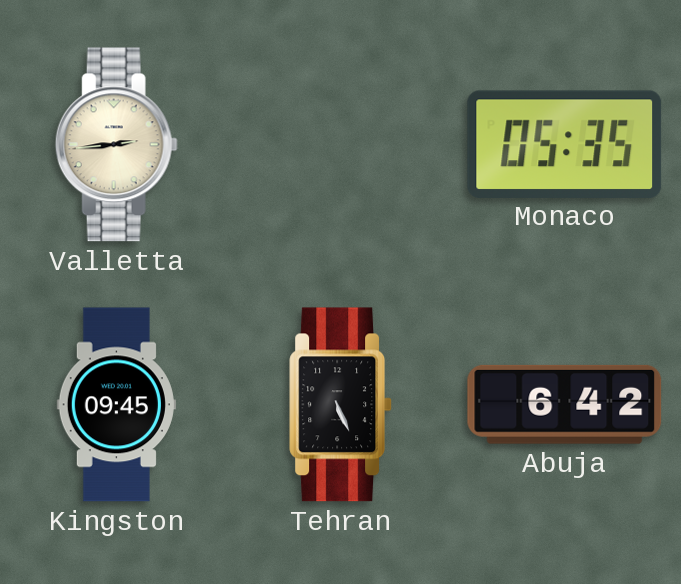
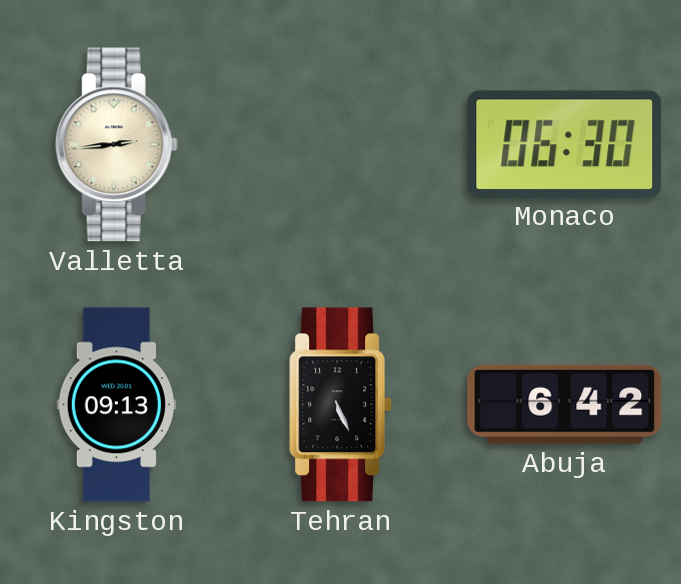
Monaco: 05:35 -> 06:30 (565, 144)
Kingston: 09:45 -> 09:13 (116, 405)
